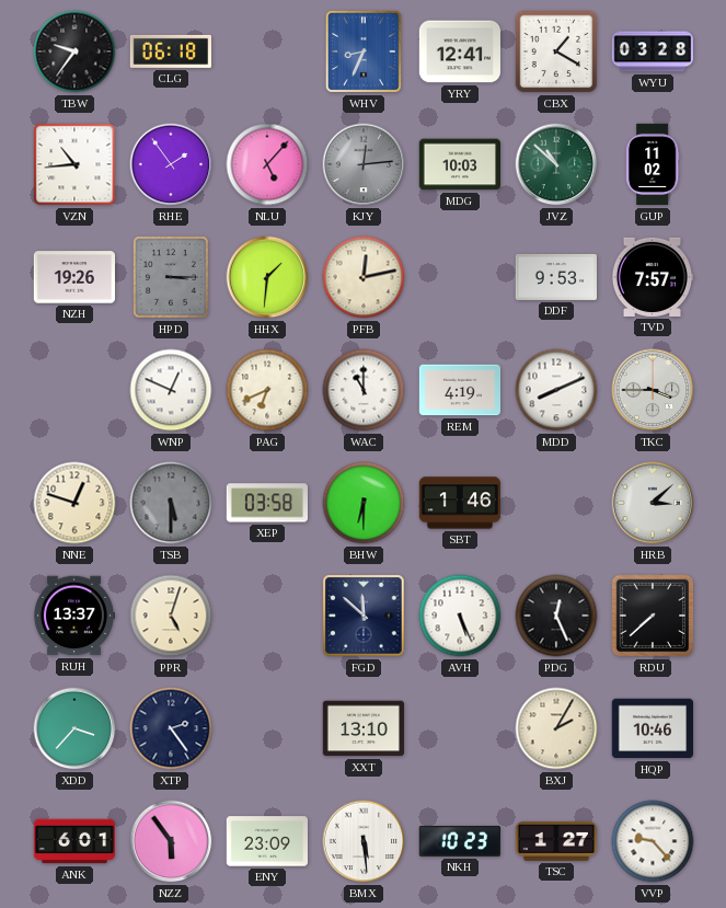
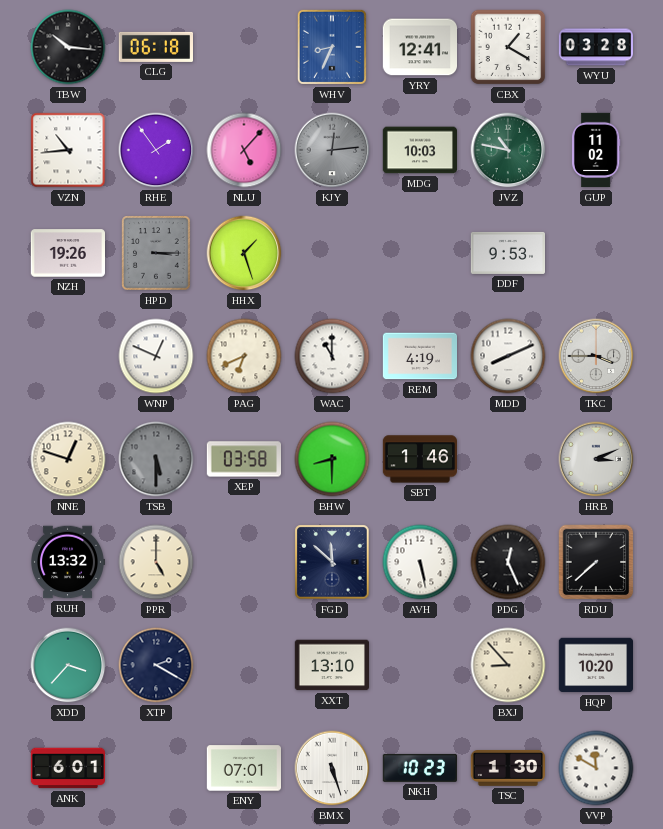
TBW: 9:36 -> 10:16 (68, 47)
JVZ: 10:52 -> 10:47 (508, 150)
HHX: 1:31 -> 1:27 (244, 253)
PFB: 12:13 -> none (364, 277)
TVD: 7:57 -> none (652, 277)
BHW: 6:30 -> 8:30 (332, 459)
HRB: 3:08 -> 3:11 (596, 459)
RUH: 13:37 -> 13:32 (67, 562)
PPR: 5:03 -> 5:00 (156, 562)
AVH: 5:26 -> 5:28 (420, 562)
XTP: 2:24 -> 2:20 (156, 665)
BXJ: 2:05 -> 8:53 (508, 665)
HQP: 10:46 -> 10:20 (595, 665)
NZZ: 5:54 -> none (171, 841)
ENY: 23:09 -> 07:01 (243, 768)
BMX: 5:29 -> 5:27 (332, 768)
TSC: 1:27 -> 1:30 (507, 768)
VVP: 9:23 -> 11:50 (596, 768)
